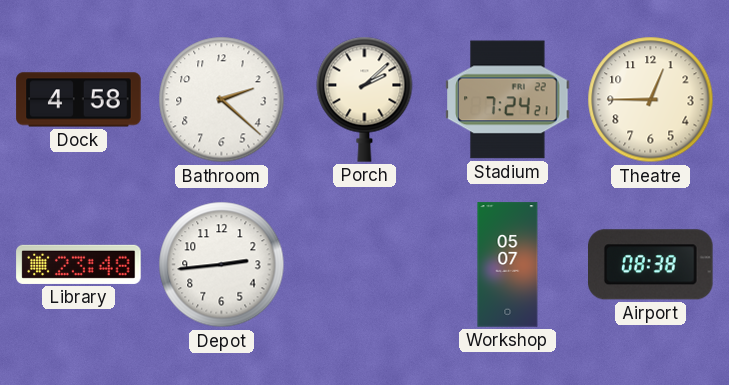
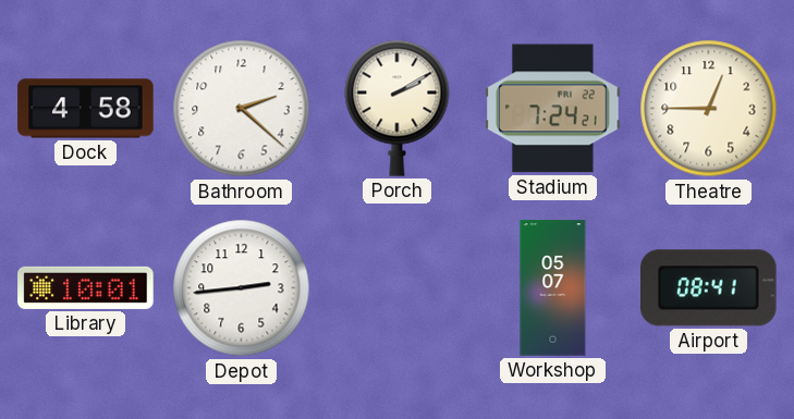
Porch: 2:08 -> 2:10 (398, 108)
Library: 23:48 -> 10:01 (86, 287)
Airport: 08:38 -> 08:41 (709, 288)
